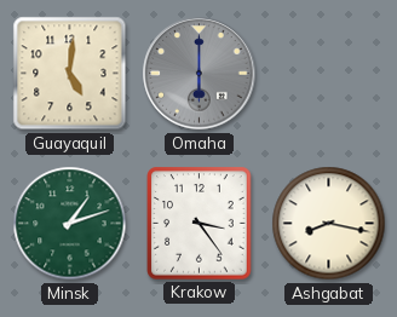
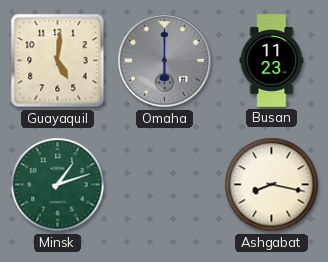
Busan: none -> 11:23 (272, 61)
Krakow: 3:24 -> none (200, 224)
